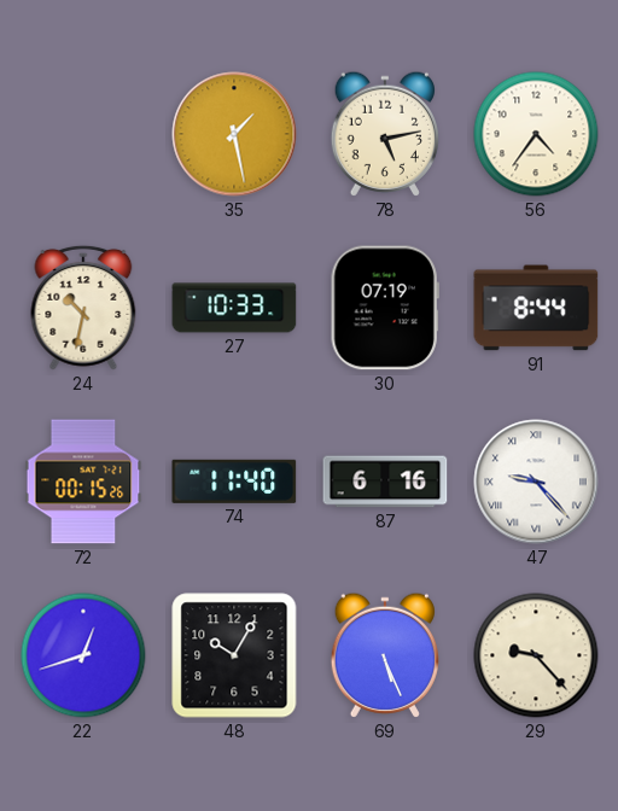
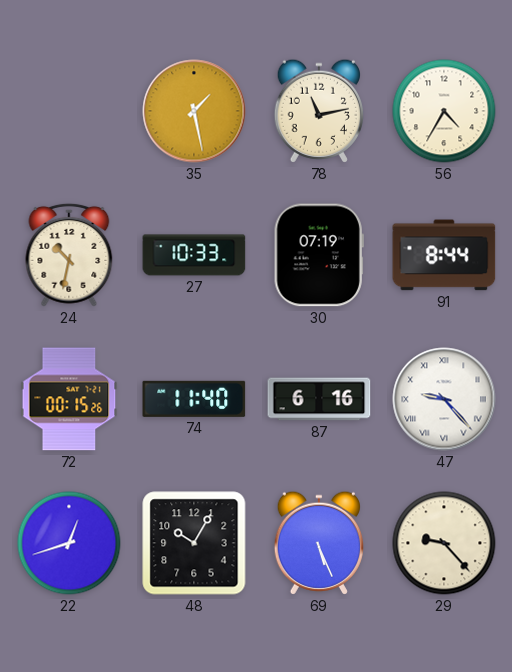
78: 5:13 -> 11:13 (318, 111)
56: 4:36 -> 4:35 (444, 111)
